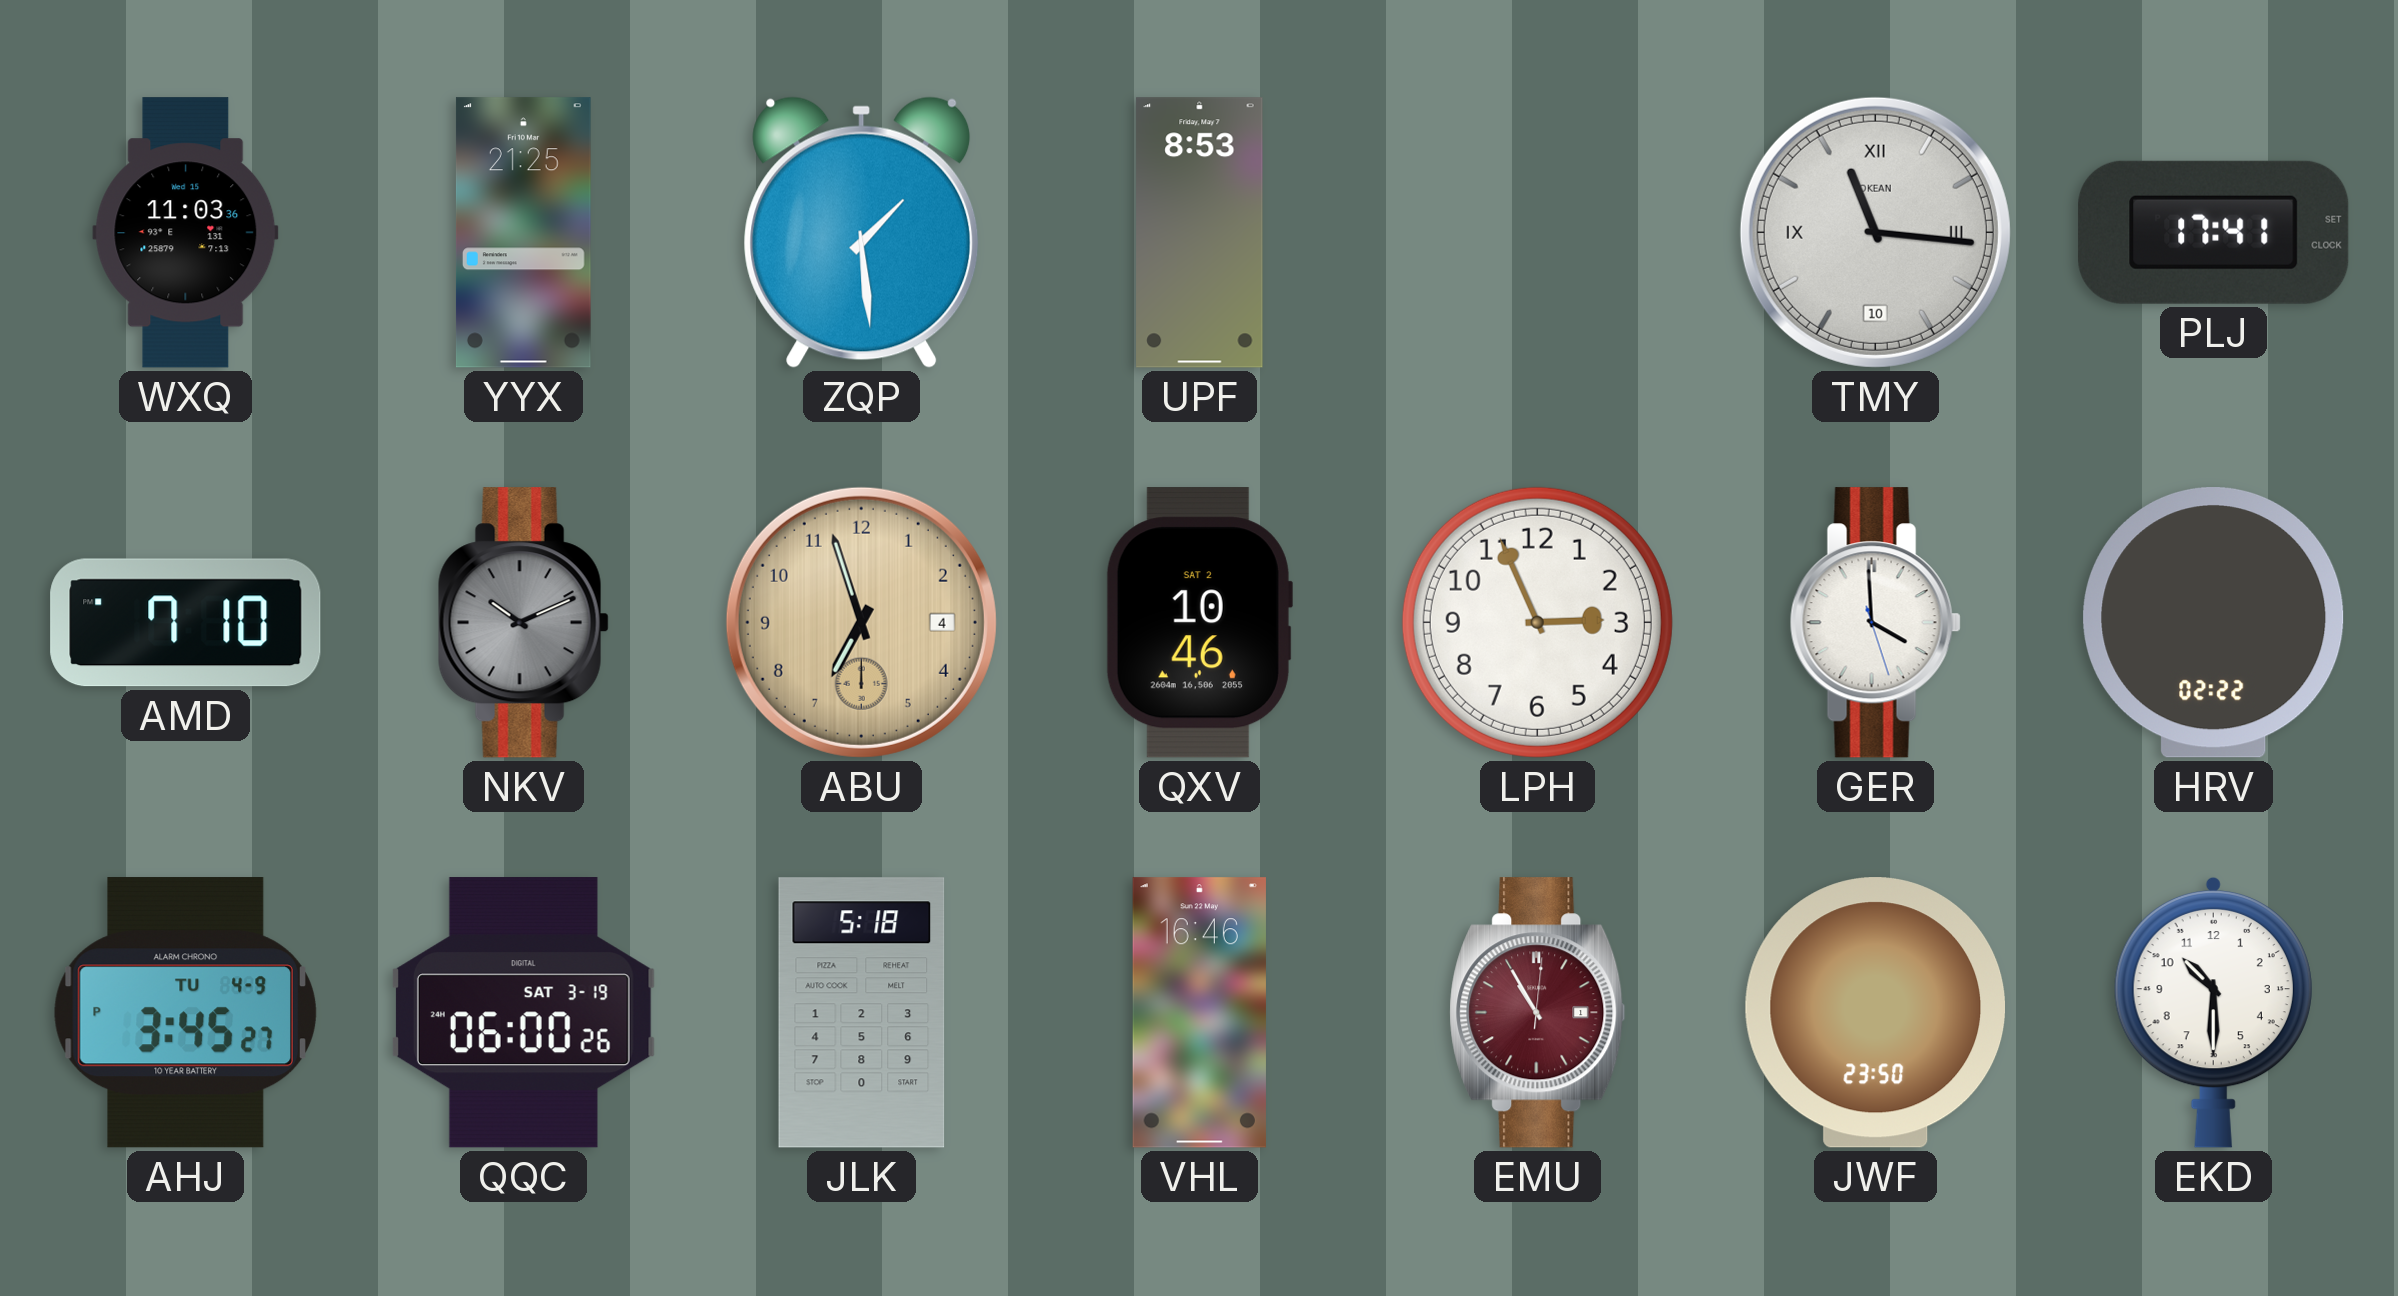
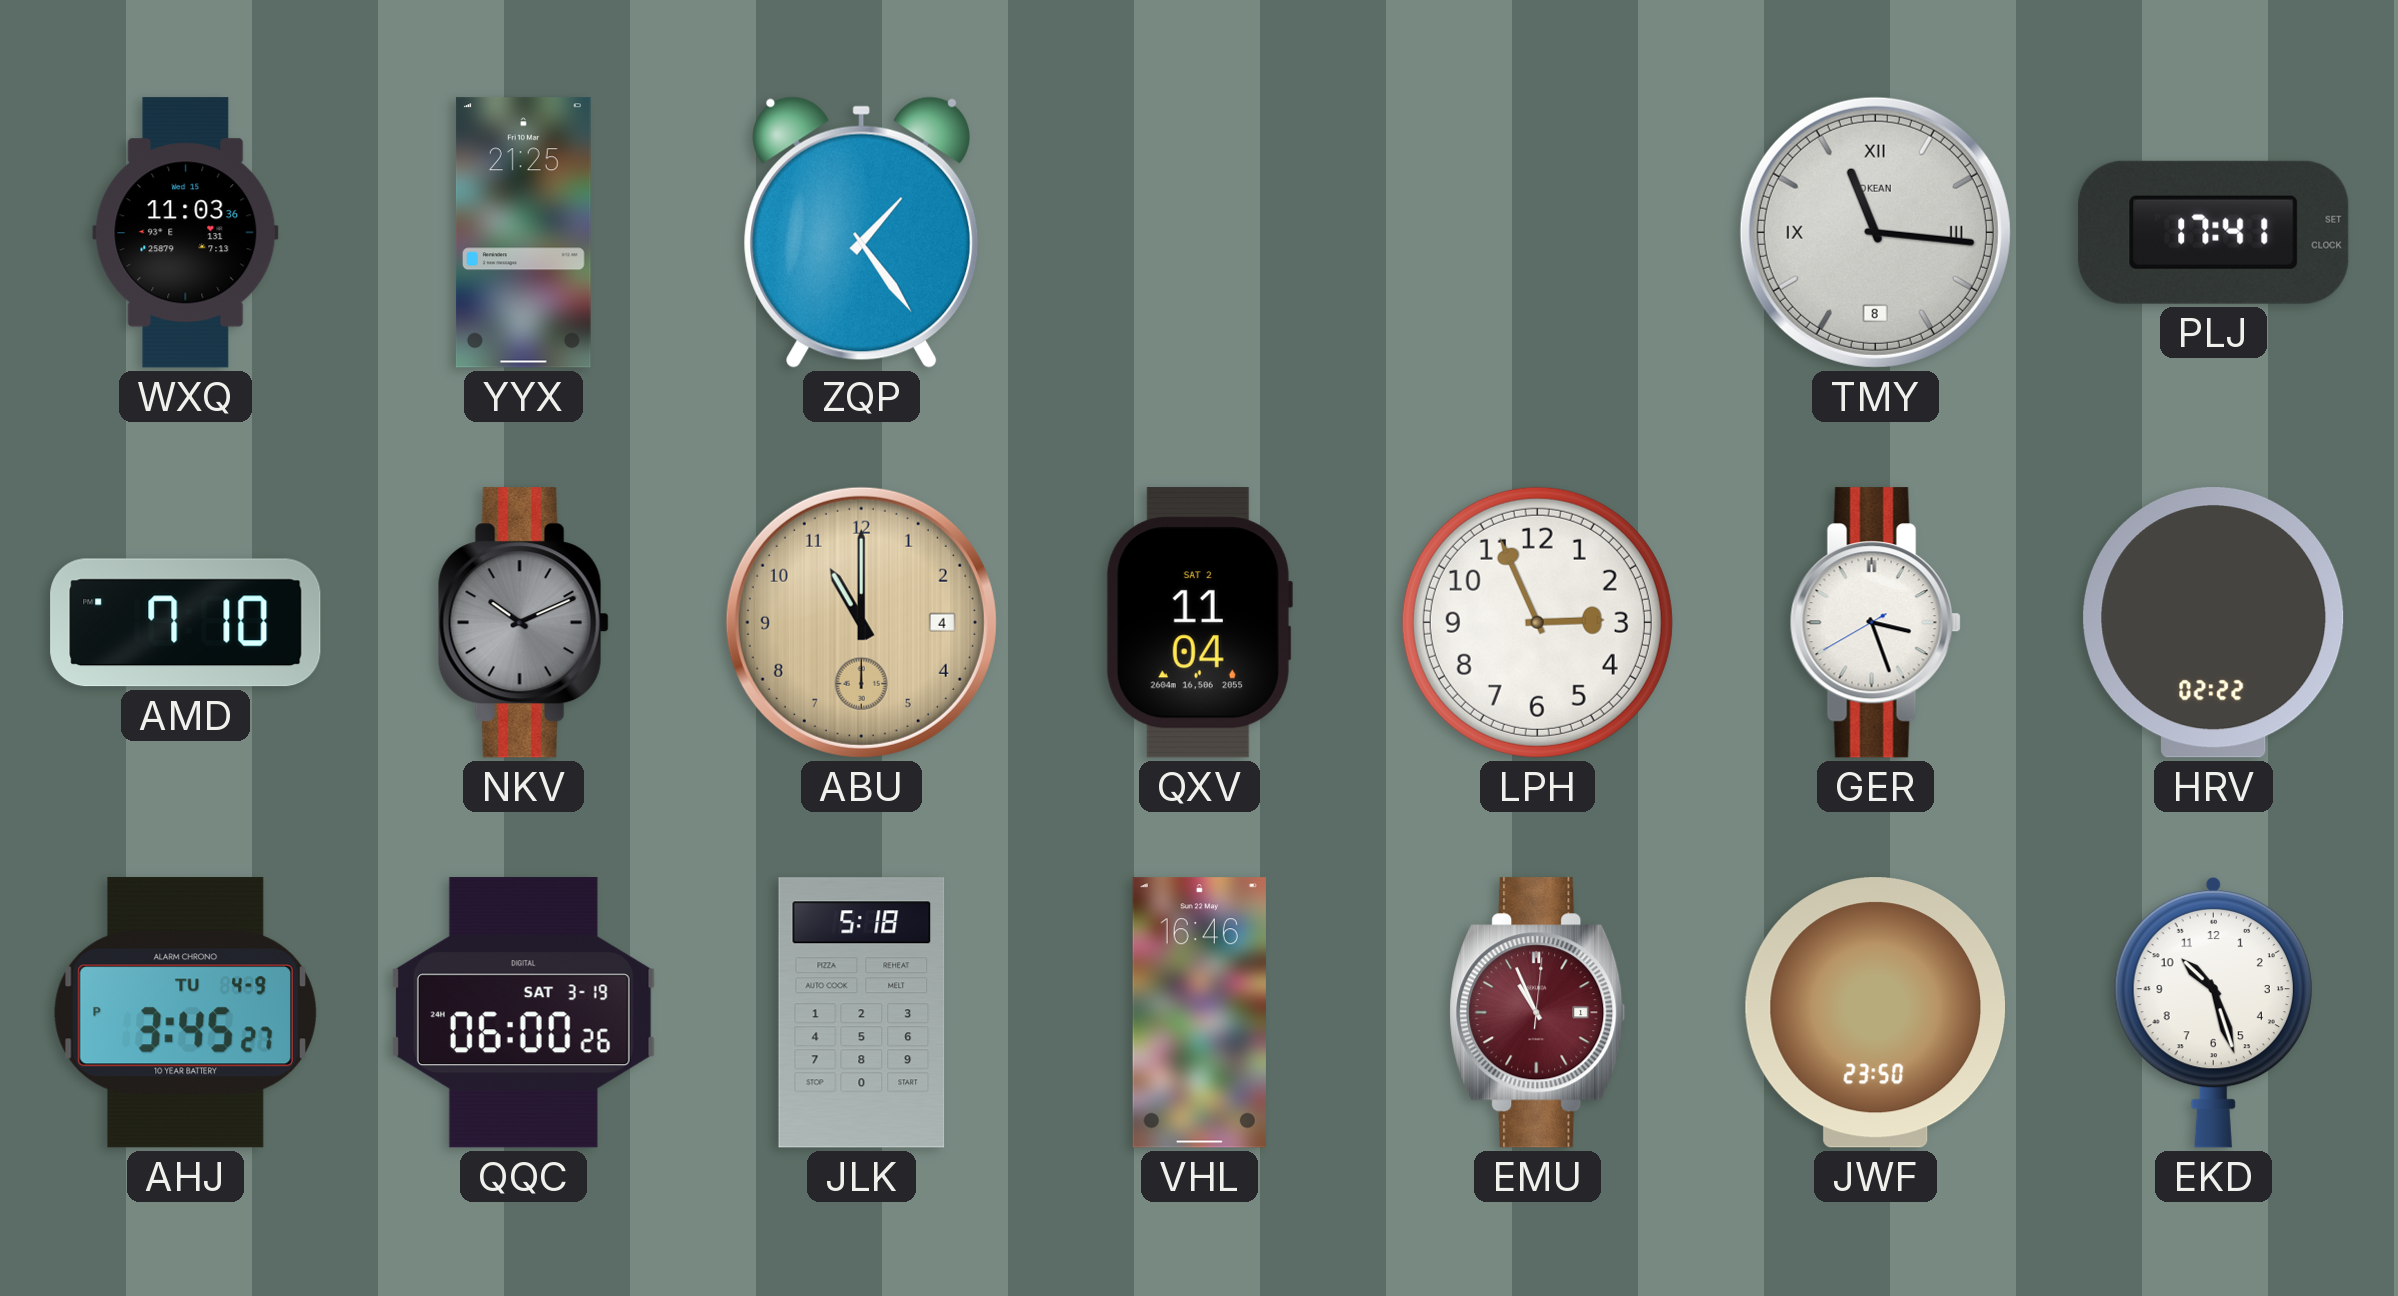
ZQP: 1:29 -> 1:24 (862, 232)
UPF: 8:53 -> none (1200, 233)
TMY date: 10 -> 8 (1875, 232)
ABU: 6:57 -> 11:00 (861, 622)
QXV: 10:46 -> 11:04 (1199, 623)
GER: 3:59 -> 3:26 (1875, 623)
EMU: 10:55 -> 10:56 (1538, 1013)
EKD: 10:30 -> 10:27 (2213, 1012)
